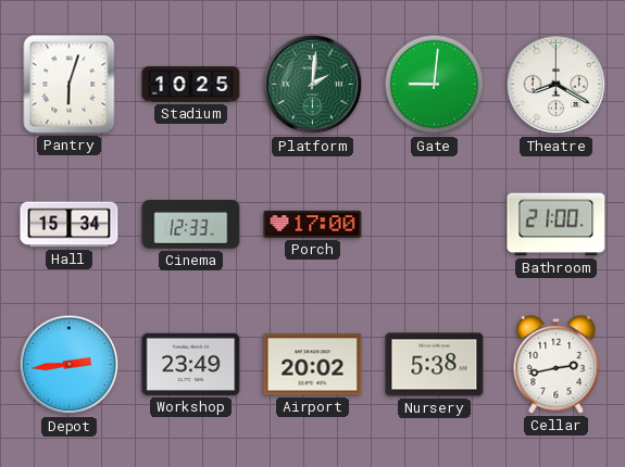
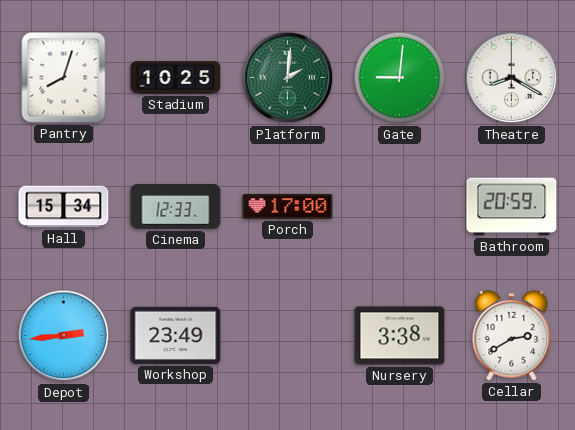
Pantry: 6:03 -> 8:03 (64, 78)
Bathroom: 21:00 -> 20:59 (512, 207)
Airport: 20:02 -> none (313, 365)
Nursery: 5:38 -> 3:38 (400, 336)
Cellar: 2:43 -> 2:40 (512, 335)
